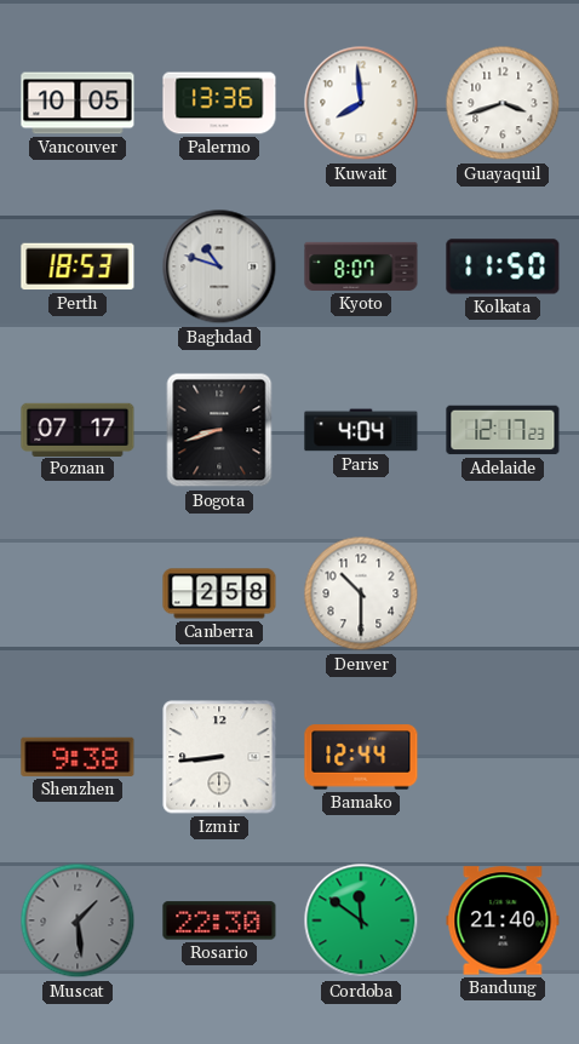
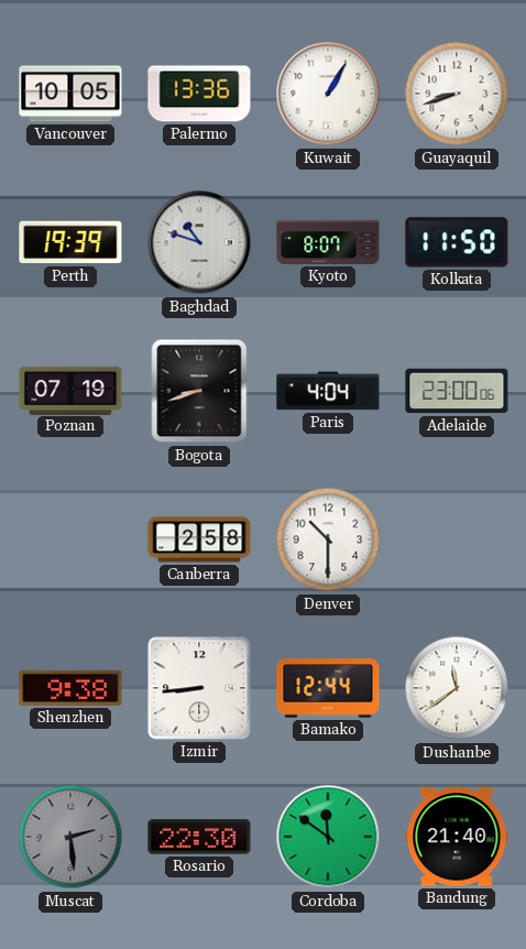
Kuwait: 7:59 -> 1:05 (328, 94)
Guayaquil: 3:42 -> 8:42 (457, 94)
Perth: 18:53 -> 19:39 (70, 242)
Poznan: 07:17 -> 07:19 (70, 390)
Adelaide: 12:17 -> 23:00 (457, 391)
Dushanbe: none -> 11:39 (457, 688)
Muscat: 1:29 -> 2:29 (70, 837)
